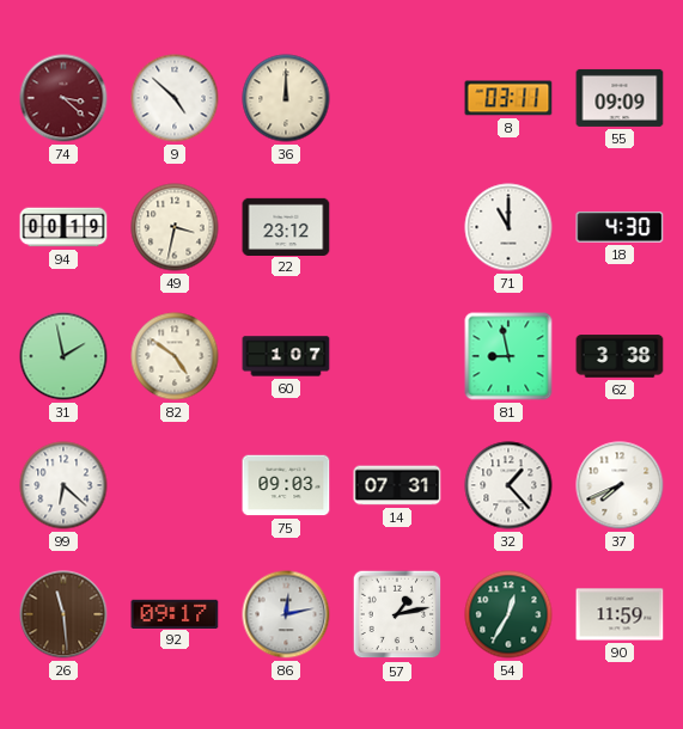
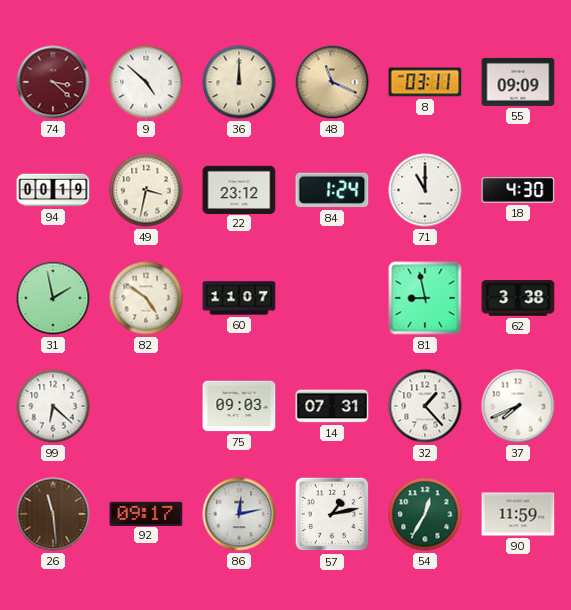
48: none -> 11:19 (332, 82)
84: none -> 1:24 (332, 190)
60: 1:07 -> 11:07 (239, 298)
